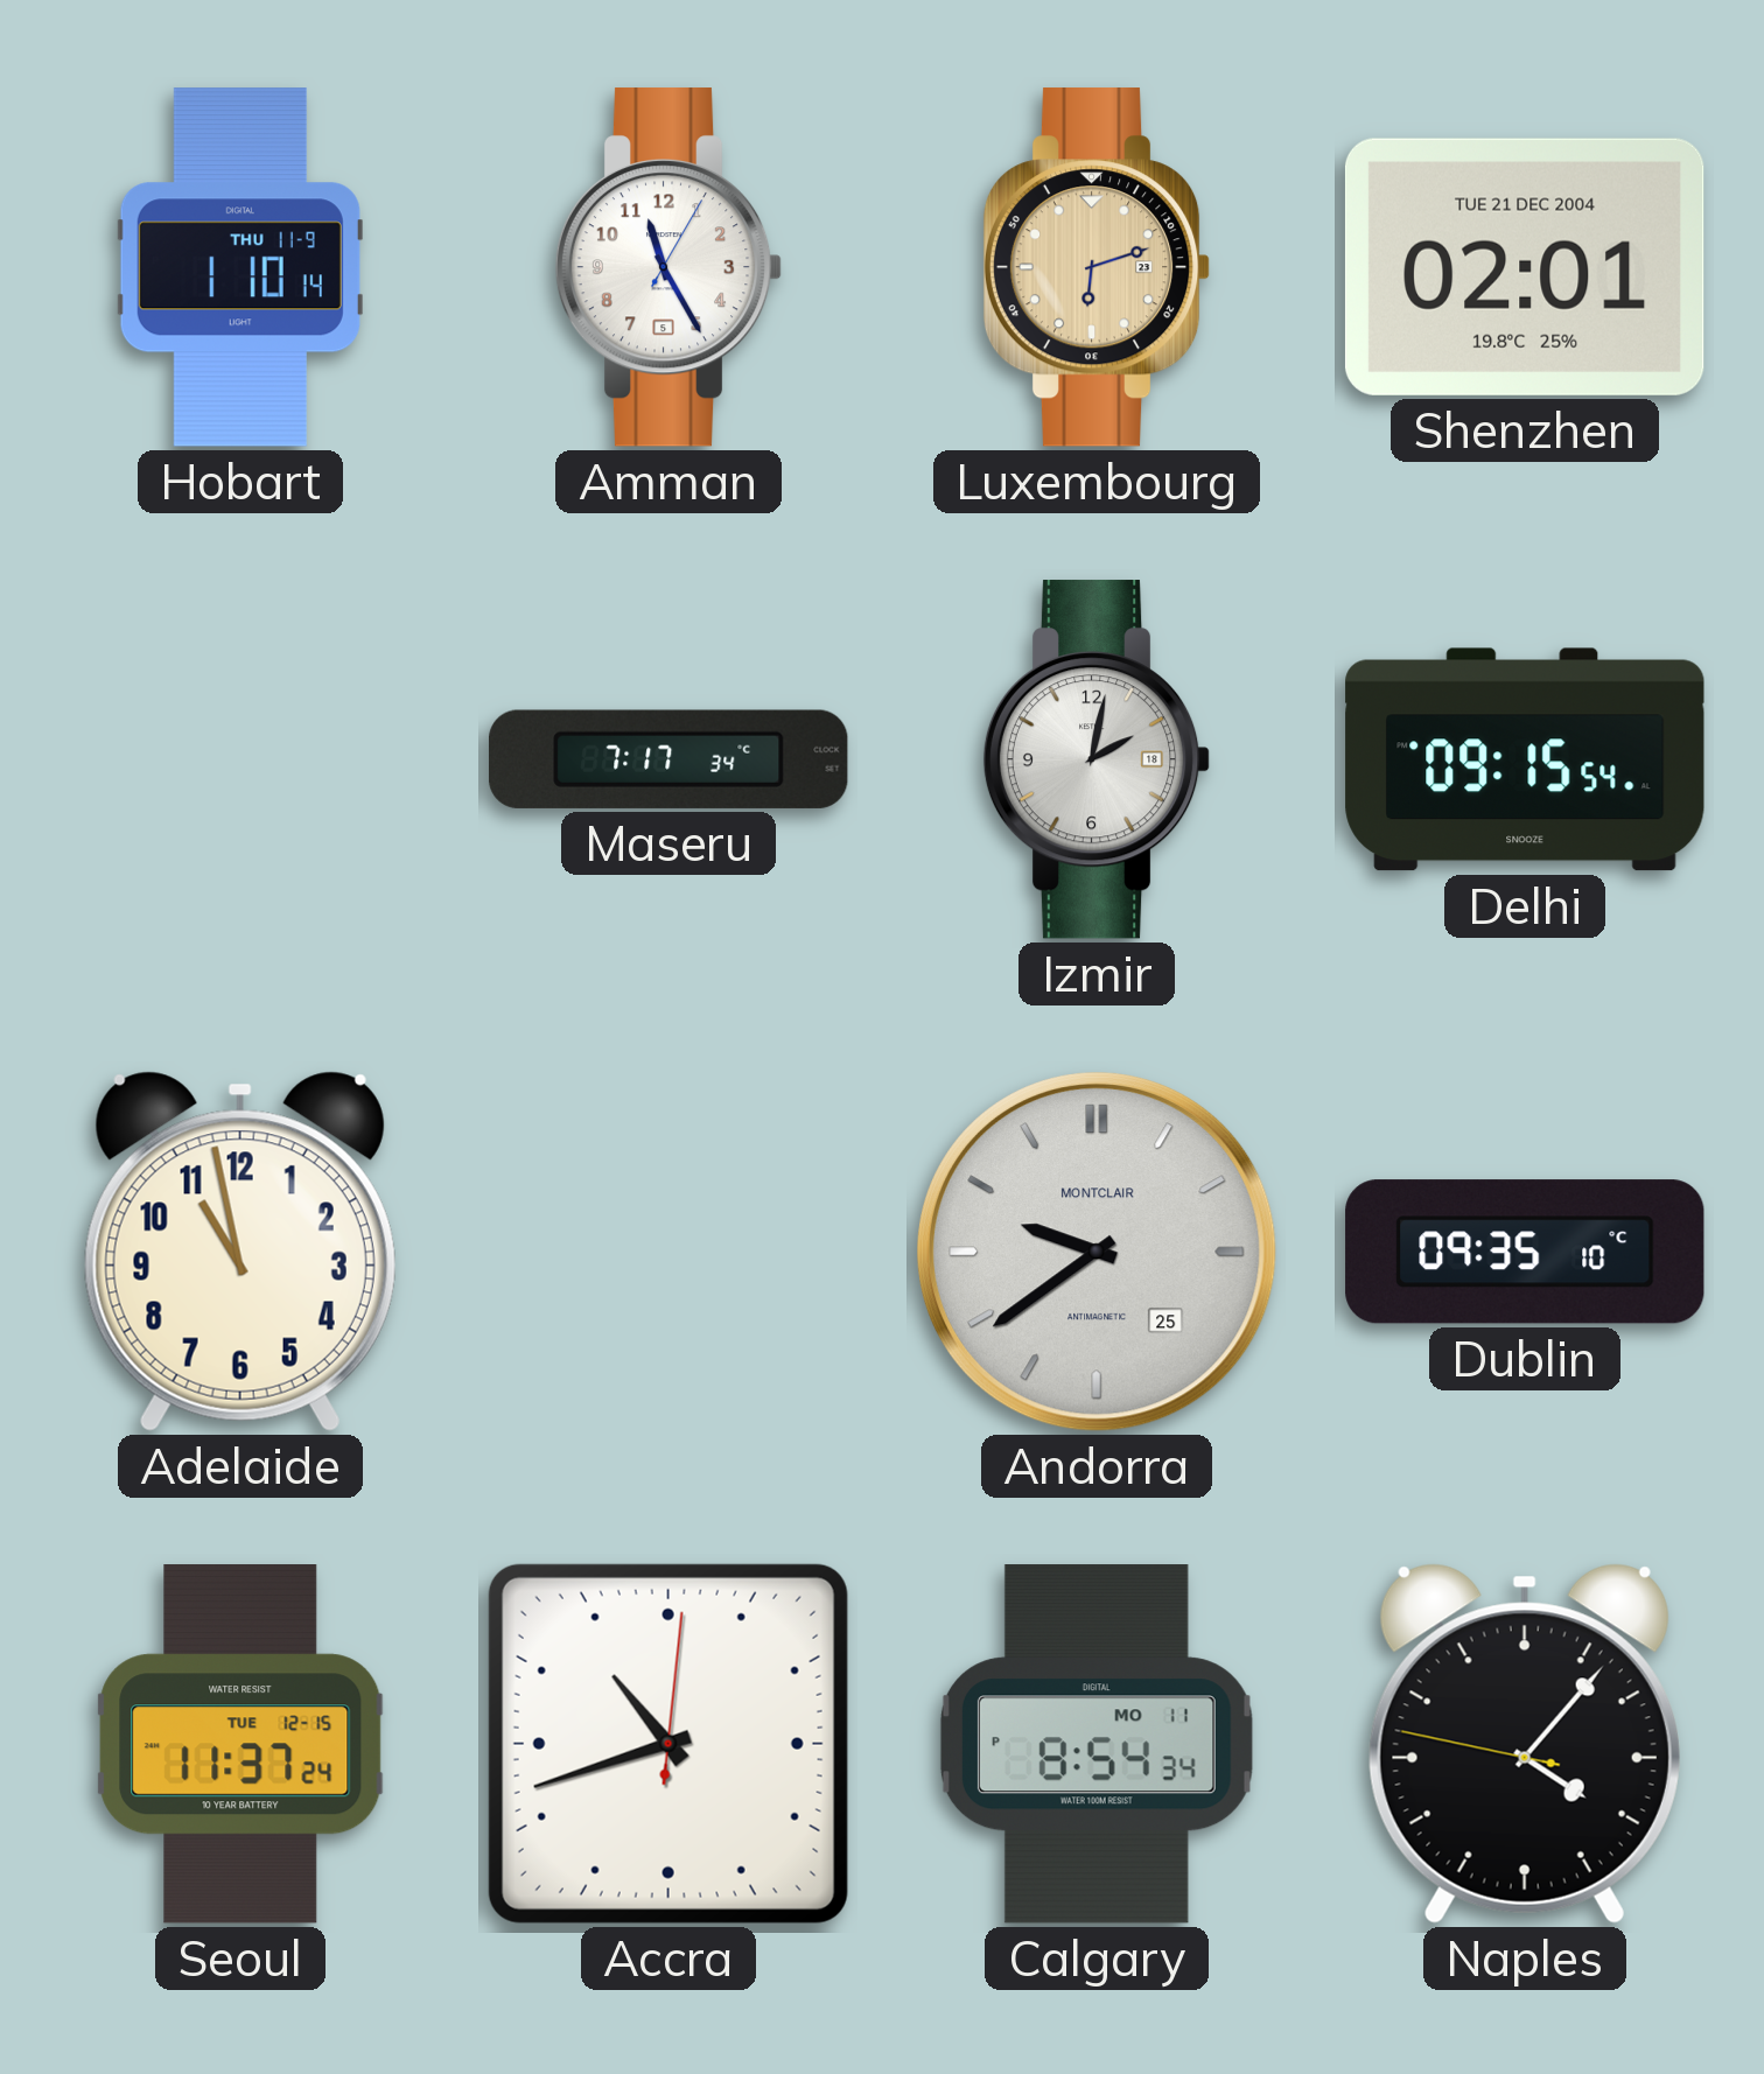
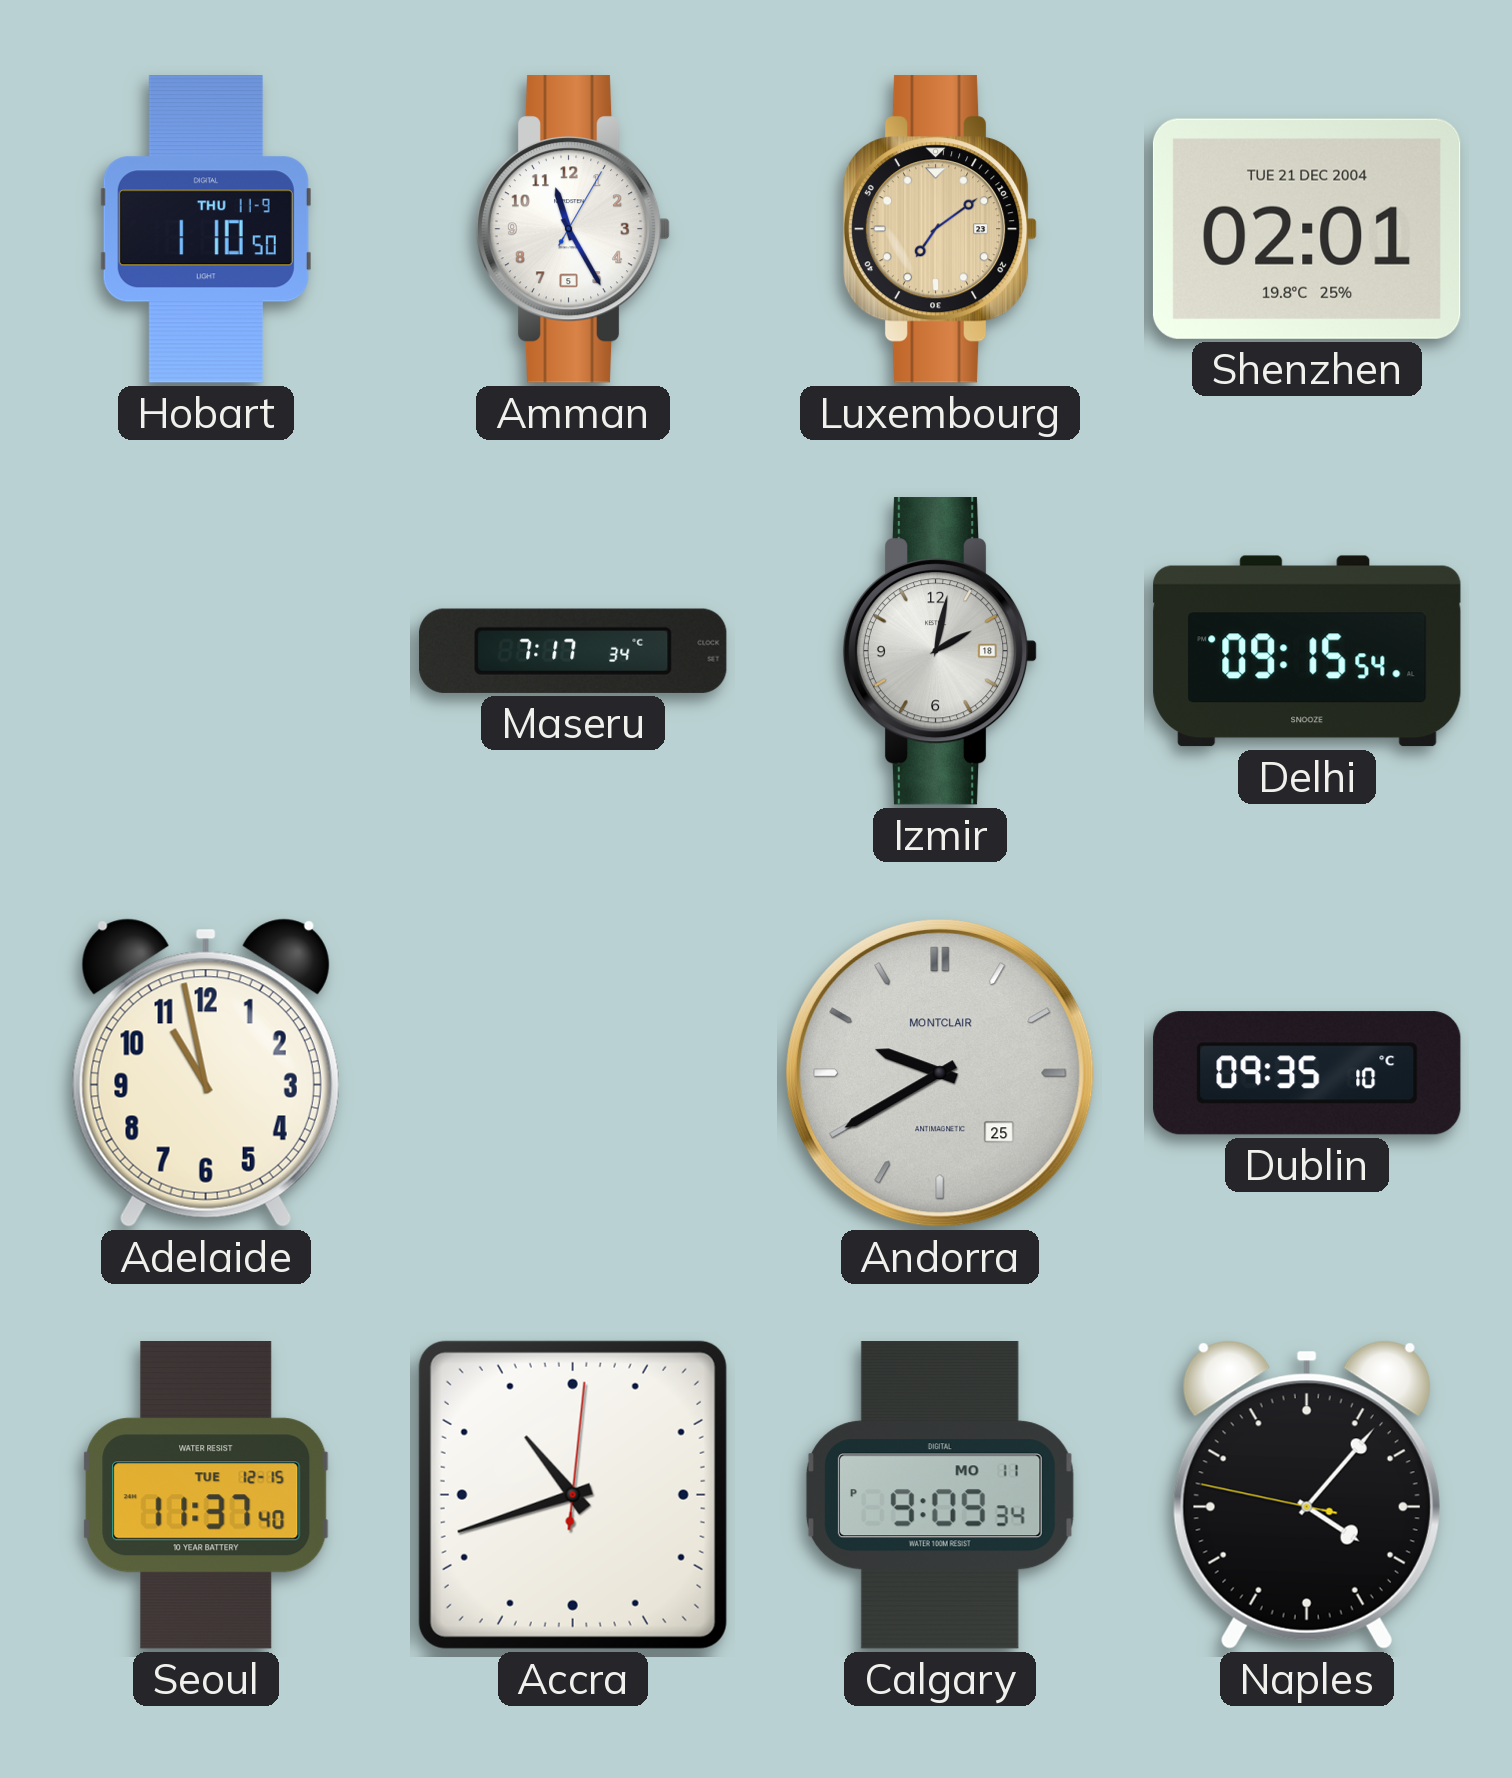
Hobart: 1:10:14 -> 1:10:50 (206, 229)
Luxembourg: 6:12 -> 7:09 (940, 229)
Andorra: 9:39 -> 9:40 (941, 1074)
Seoul: 11:37:24 -> 11:37:40 (206, 1495)
Calgary: 8:54 -> 9:09 (940, 1495)
